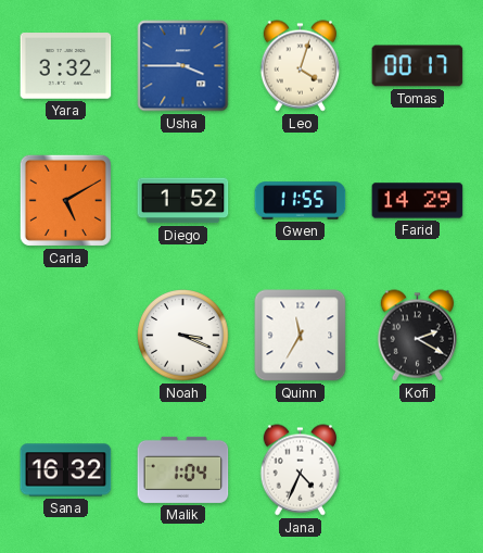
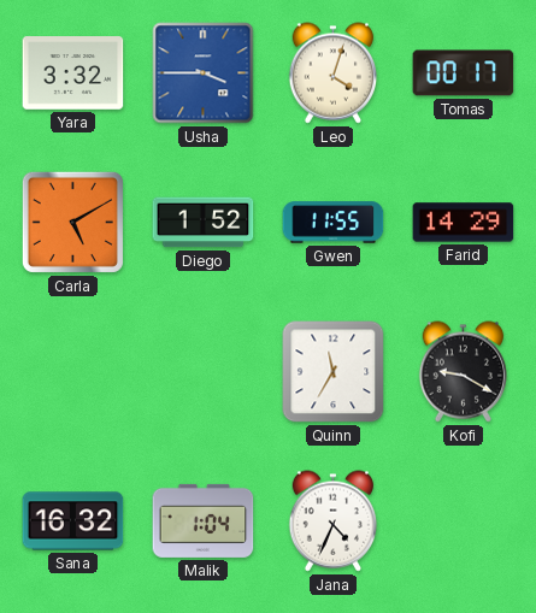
Noah: 3:19 -> none (183, 336)
Kofi: 2:20 -> 9:20 (463, 372)
